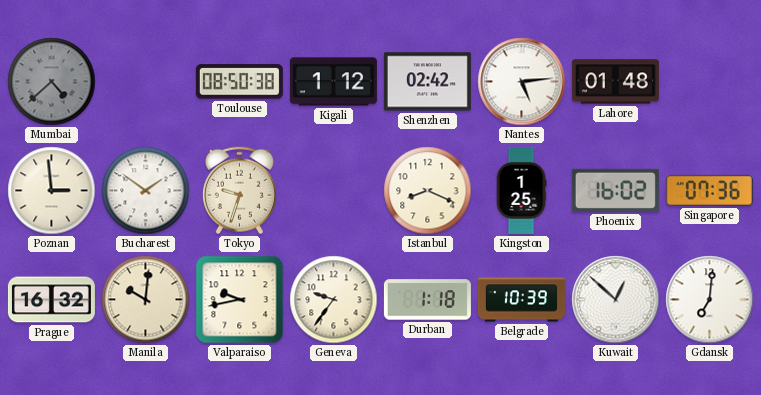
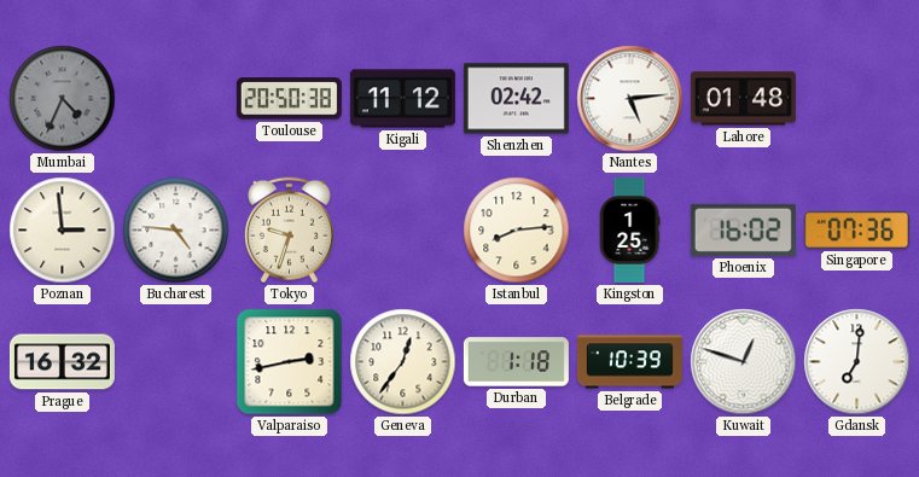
Mumbai: 4:38 -> 4:34 (63, 99)
Toulouse: 08:50 -> 20:50 (289, 99)
Kigali: 1:12 -> 11:12 (402, 99)
Bucharest: 1:51 -> 4:46 (176, 231)
Istanbul: 8:19 -> 8:14 (517, 231)
Manila: 10:01 -> none (146, 300)
Valparaiso: 9:43 -> 2:43 (290, 362)
Geneva: 9:36 -> 12:36 (403, 362)
Kuwait: 12:52 -> 12:48 (744, 362)
